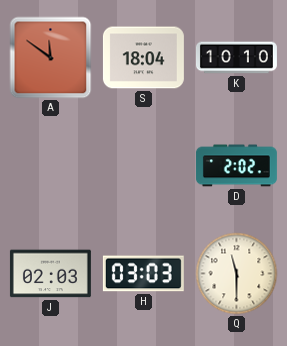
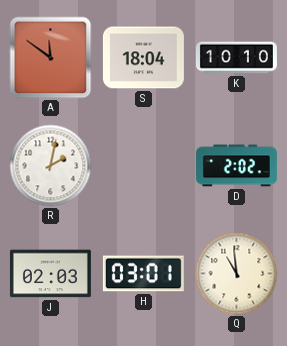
R: none -> 2:02 (51, 166)
H: 03:03 -> 03:01 (143, 274)
Q: 11:30 -> 10:59 (237, 274)
